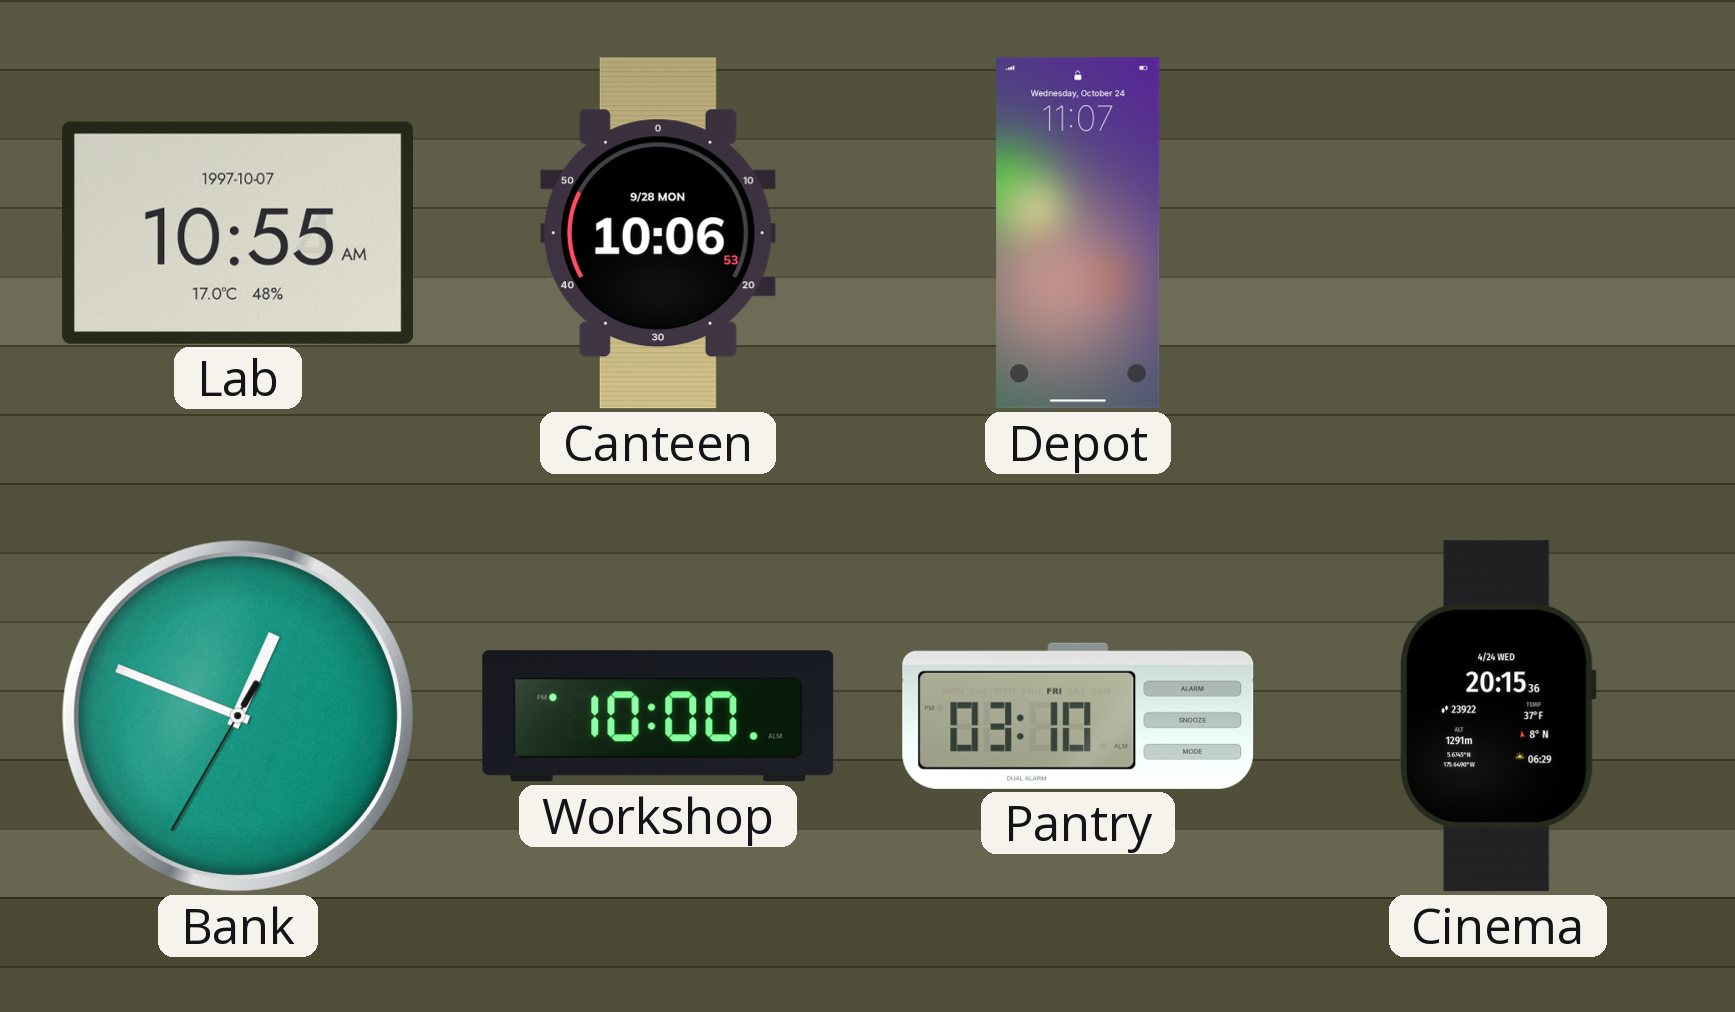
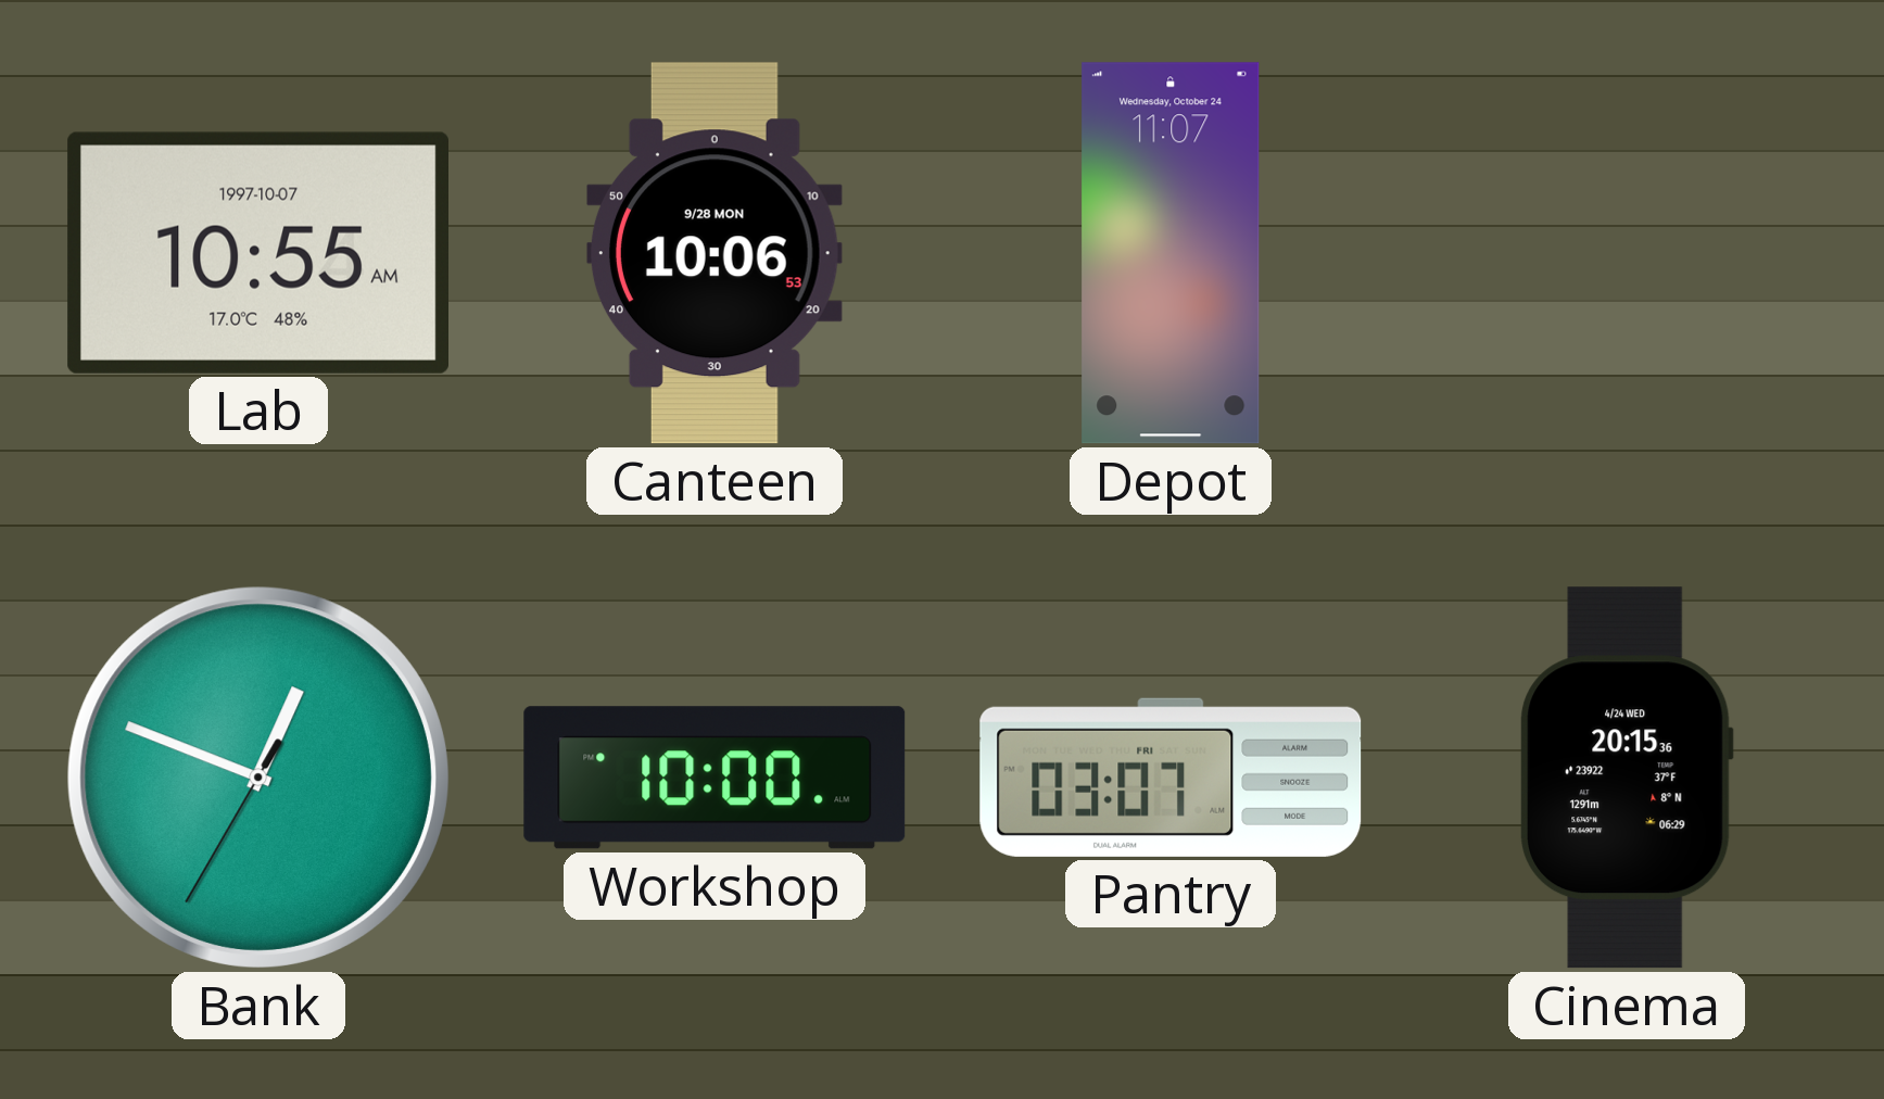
Pantry: 03:10 -> 03:07 (1171, 778)
